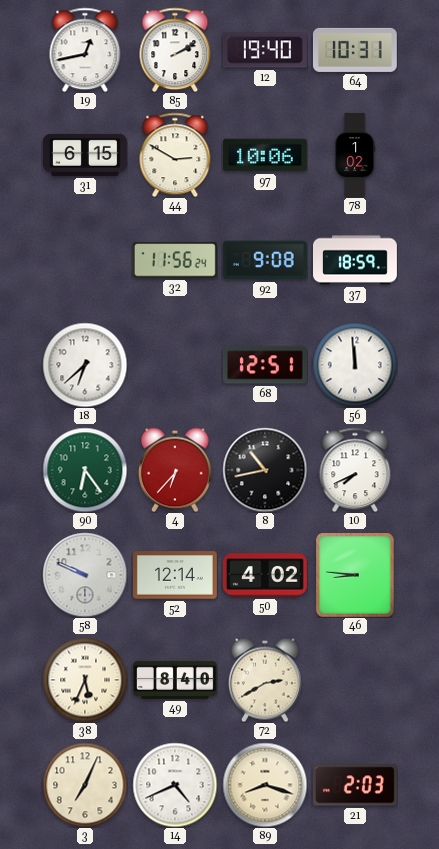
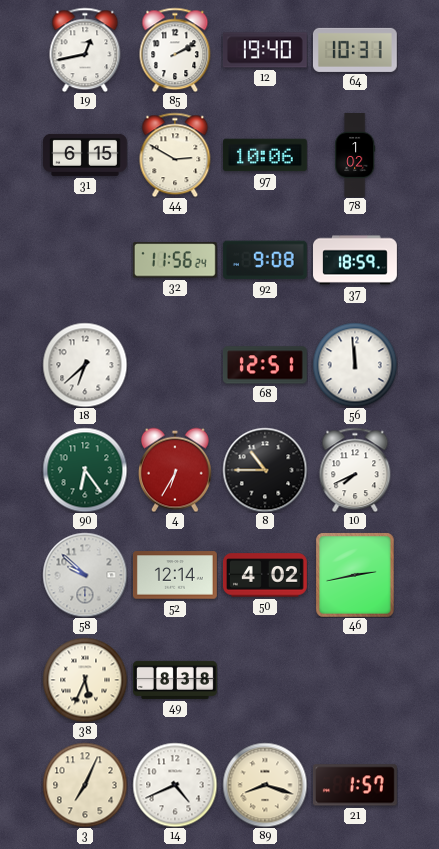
4: 6:37 -> 6:35 (175, 470)
8: 10:43 -> 10:45 (265, 470)
58: 9:49 -> 9:52 (85, 575)
46: 8:46 -> 2:43 (356, 575)
49: 8:40 -> 8:38 (176, 680)
72: 2:40 -> none (265, 680)
21: 2:03 -> 1:57 (355, 785)
